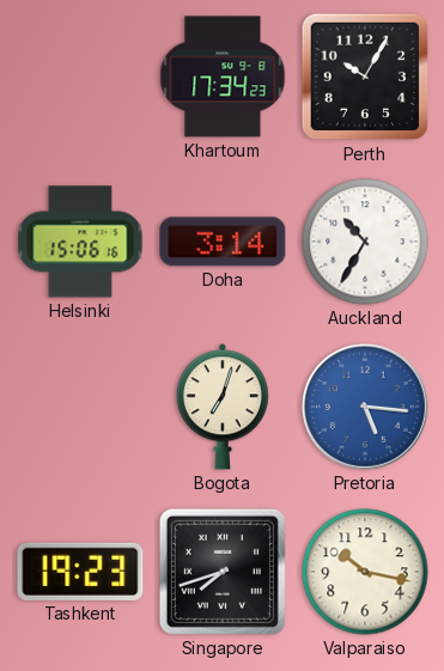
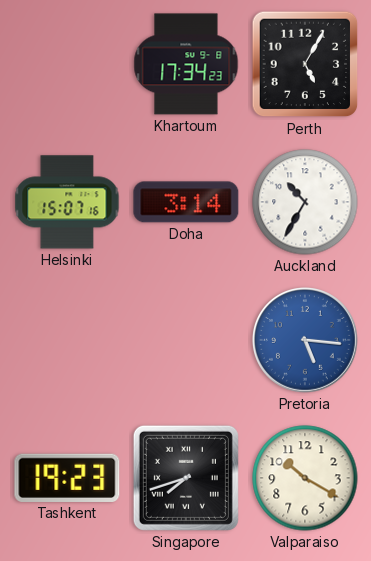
Perth: 10:05 -> 5:05 (305, 64)
Helsinki: 15:06 -> 15:07 (67, 202)
Bogota: 7:03 -> none (223, 407)
Valparaiso: 10:17 -> 10:20 (305, 478)
